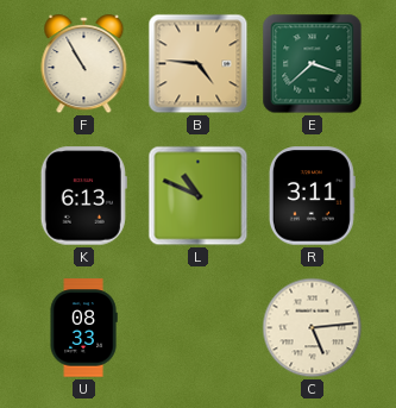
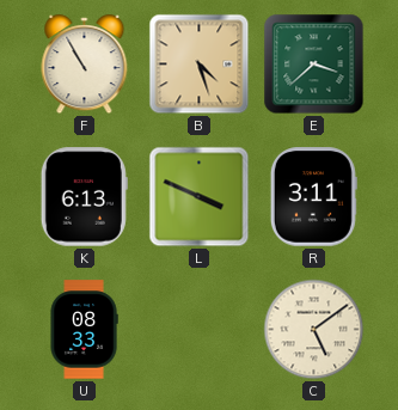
B: 4:46 -> 4:27 (200, 65)
L: 10:49 -> 3:49 (200, 197)
C: 5:14 -> 5:09 (314, 330)
